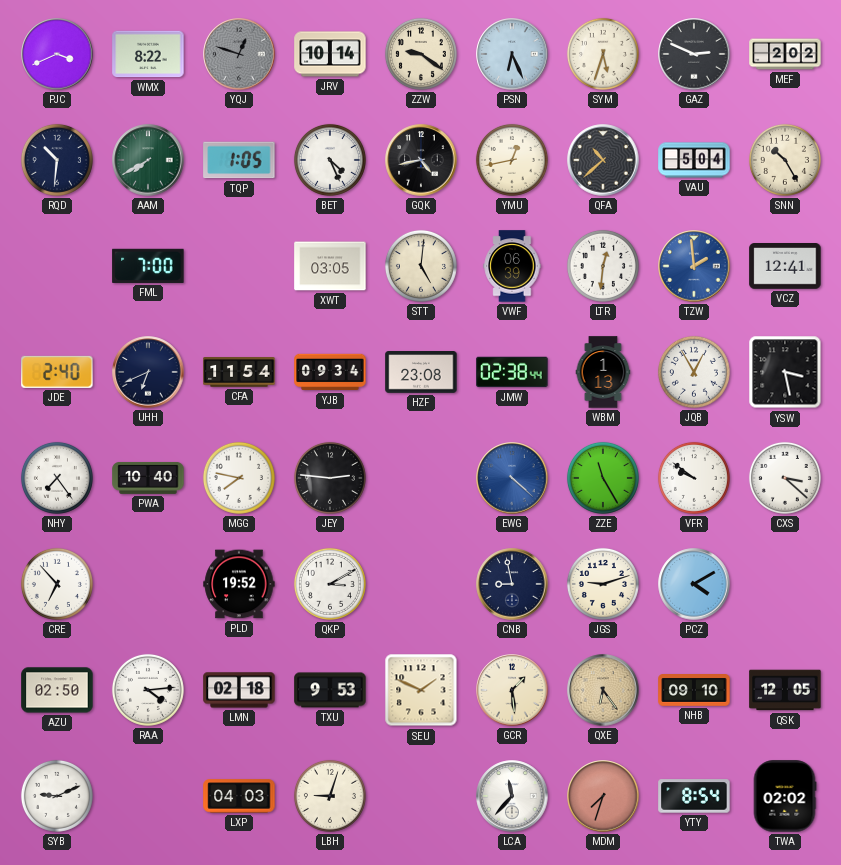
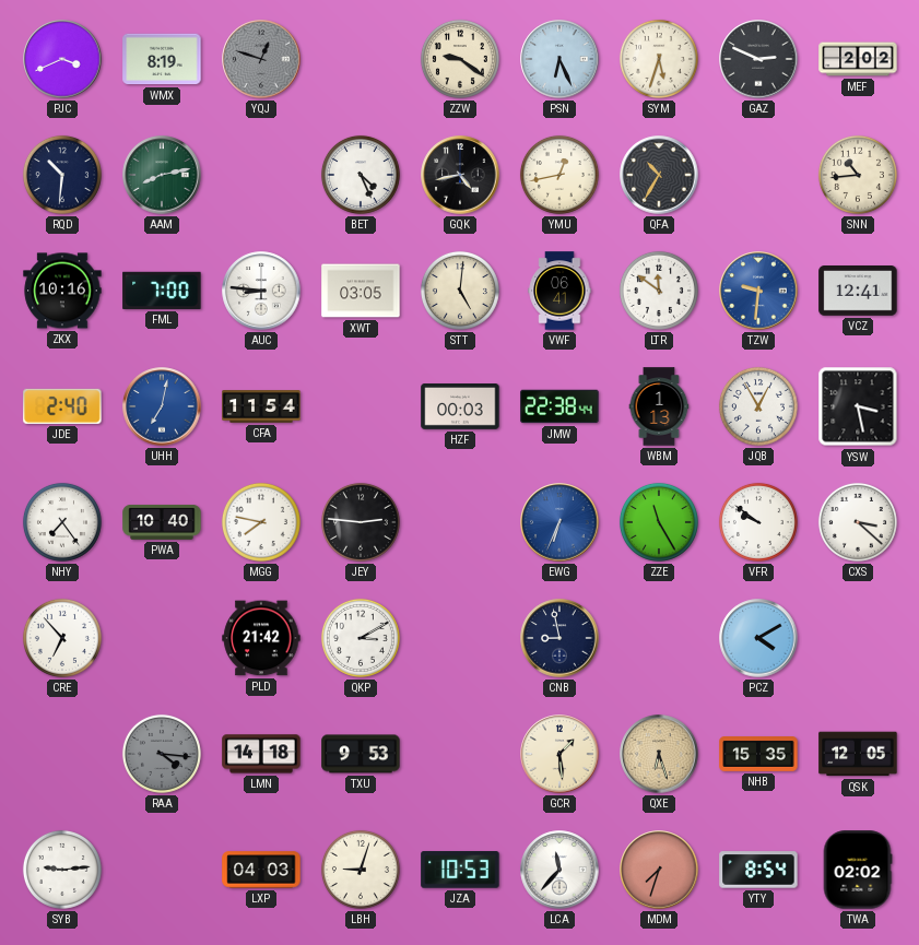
WMX: 8:22 -> 8:19 (162, 59)
JRV: 10:14 -> none (330, 54)
AAM: 7:40 -> 8:13 (162, 175)
TQP: 1:05 -> none (239, 160)
QFA: 10:38 -> 10:35 (659, 175)
VAU: 5:04 -> none (694, 160)
SNN: 10:25 -> 10:44 (858, 175)
ZKX: none -> 10:16 (62, 291)
AUC: none -> 8:46 (261, 291)
VWF: 06:39 -> 06:41 (559, 291)
LTR: 12:31 -> 11:51 (659, 291)
TZW: 1:59 -> 9:31 (758, 291)
UHH: 6:41 -> 7:02 (162, 406)
UHH dial: navy -> blue (162, 406)
YJB: 09:34 -> none (330, 372)
HZF: 23:08 -> 00:03 (460, 407)
JMW: 02:38 -> 22:38 (559, 406)
EWG: 4:22 -> 6:34 (559, 522)
PLD: 19:52 -> 21:42 (261, 638)
JGS: 9:12 -> none (603, 584)
AZU: 02:50 -> none (57, 690)
RAA: 4:14 -> 4:16 (162, 754)
RAA dial: white -> grey (162, 754)
LMN: 02:18 -> 14:18 (261, 754)
SEU: 1:49 -> none (421, 690)
QXE: 6:24 -> 6:27 (659, 754)
NHB: 09:10 -> 15:35 (758, 755)
SYB: 9:11 -> 9:14 (62, 870)
JZA: none -> 10:53 (460, 870)
